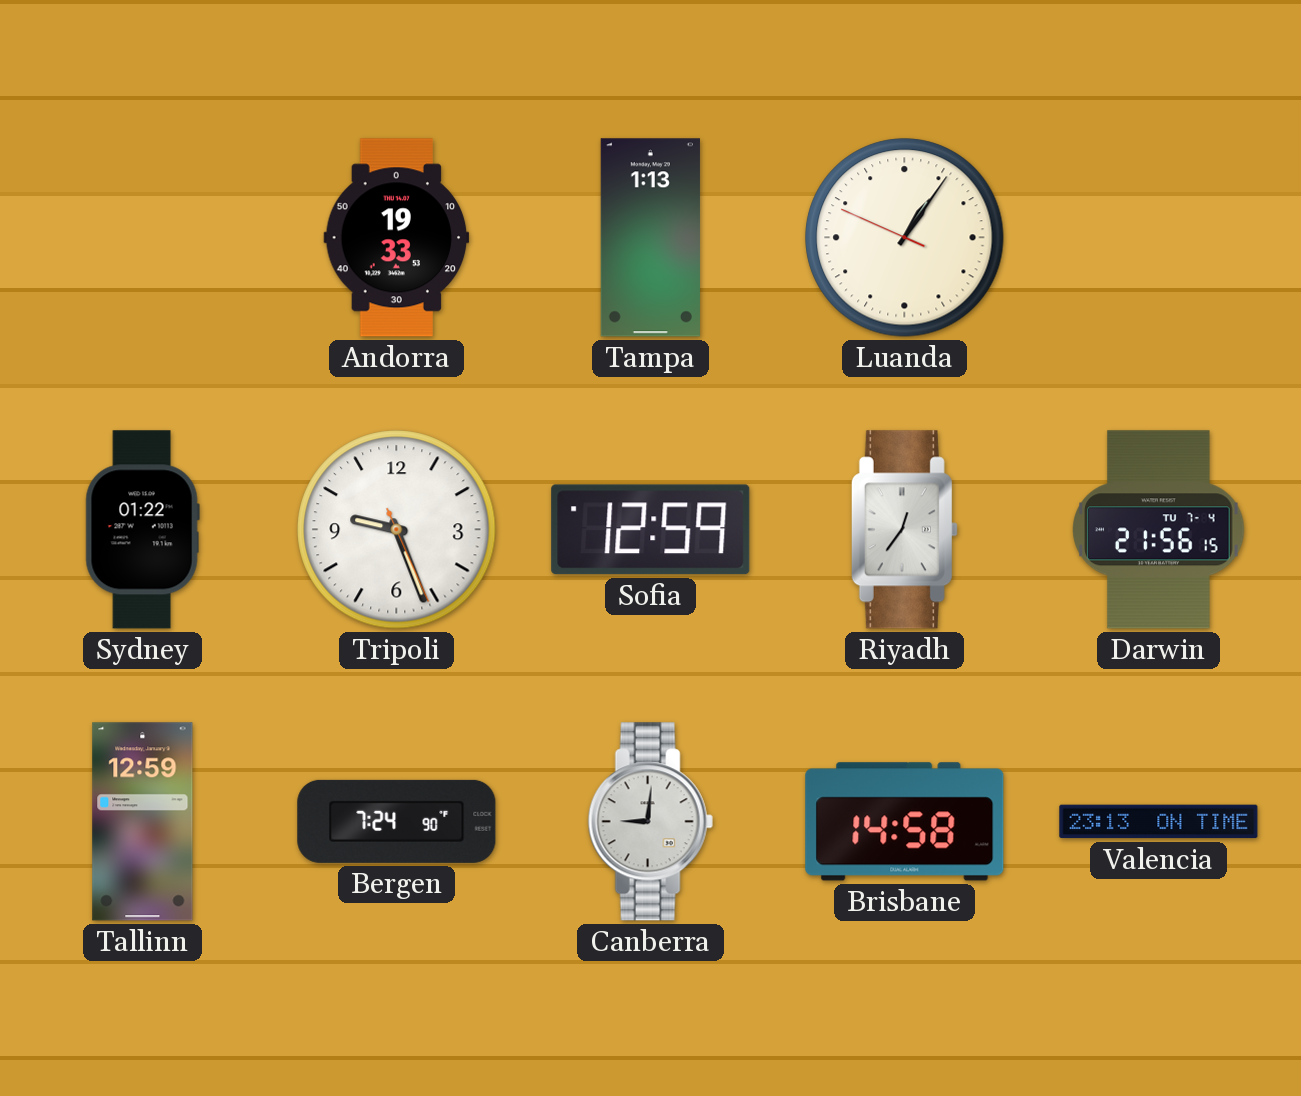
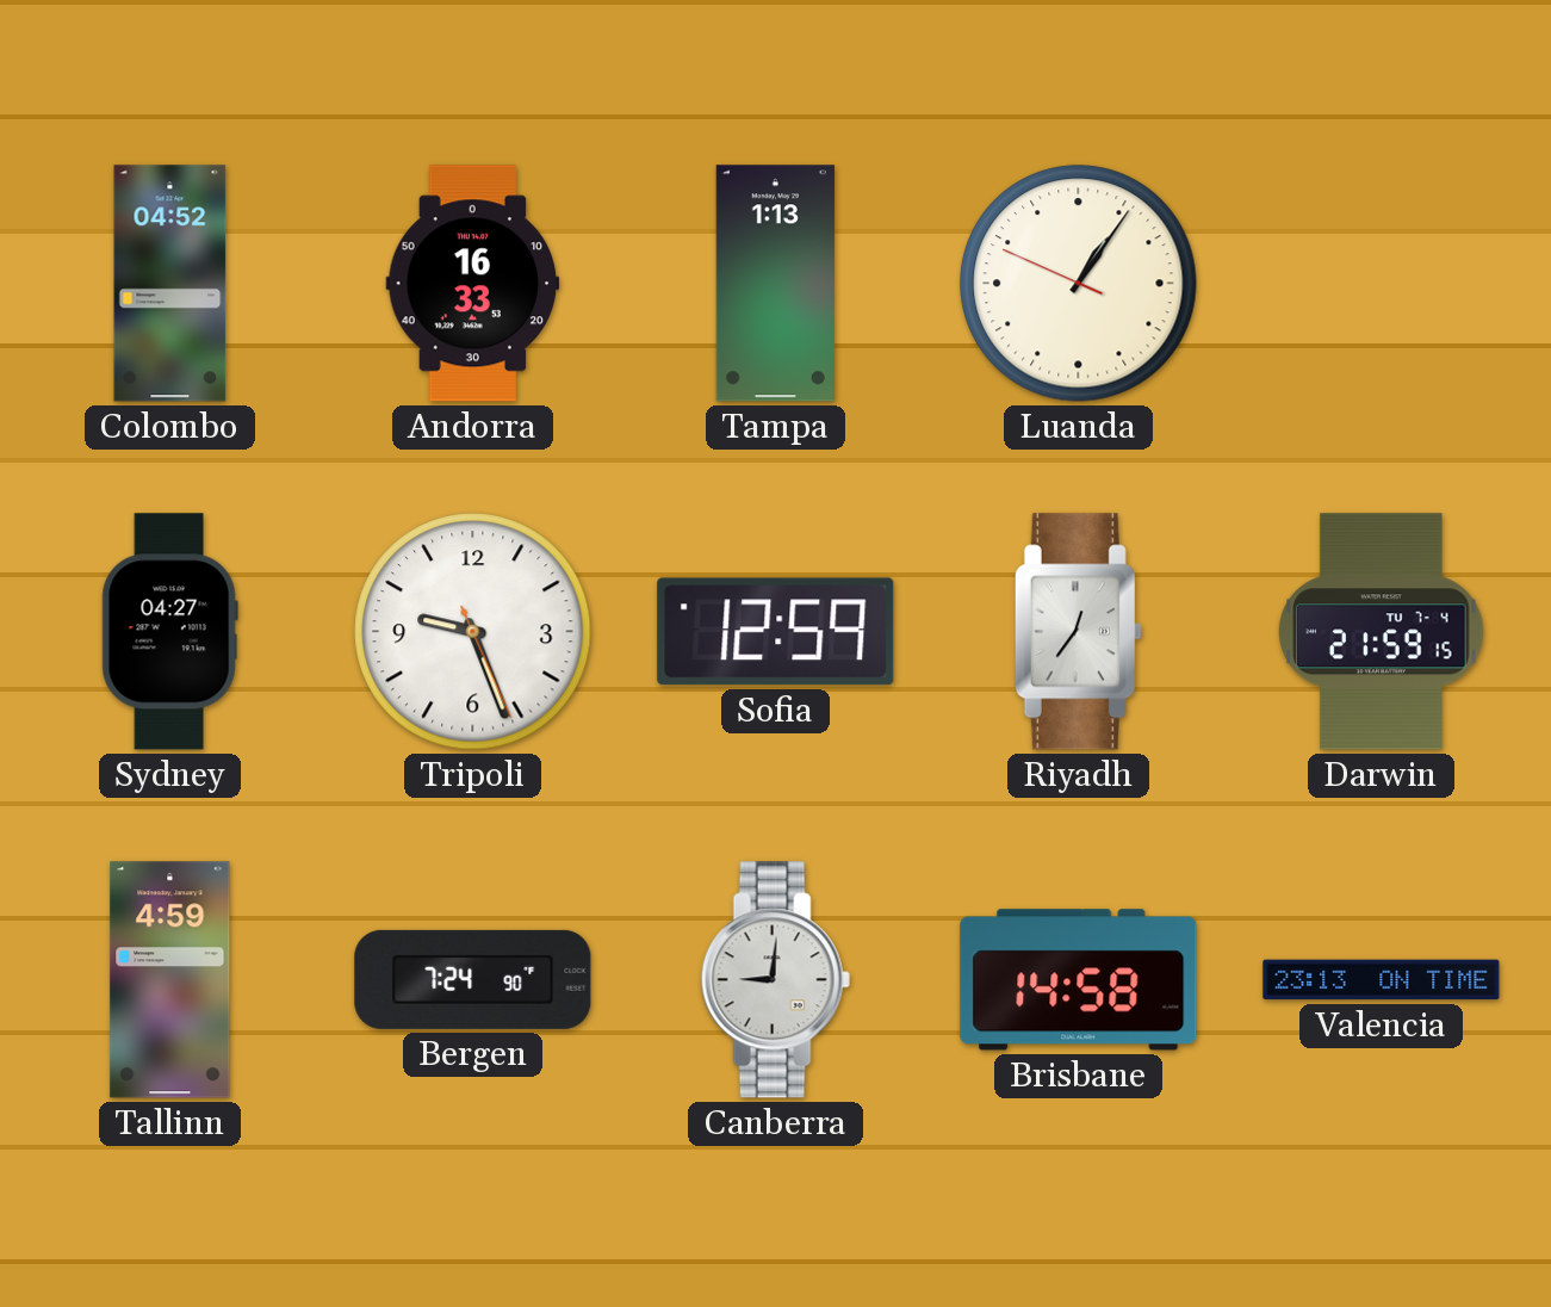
Colombo: none -> 04:52 (170, 284)
Andorra: 19:33 -> 16:33 (473, 284)
Sydney: 01:22 -> 04:27 (169, 632)
Darwin: 21:56 -> 21:59 (1382, 632)
Tallinn: 12:59 -> 4:59 (170, 980)
